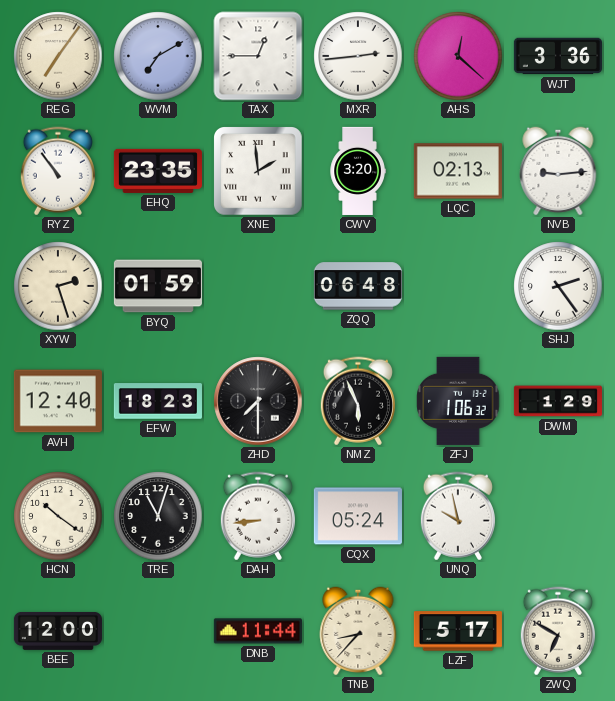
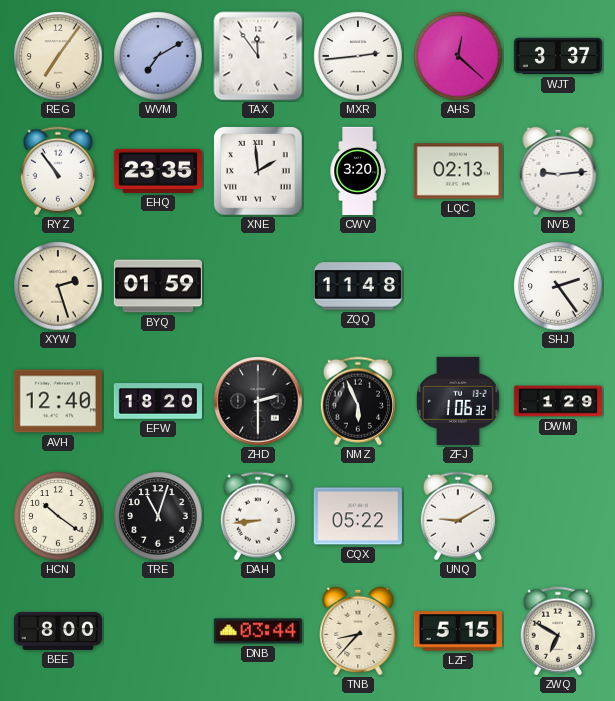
TAX: 12:45 -> 11:54 (258, 56)
WJT: 3:36 -> 3:37 (558, 56)
ZQQ: 06:48 -> 11:48 (358, 286)
EFW: 18:23 -> 18:20 (158, 401)
ZHD: 7:30 -> 2:30 (258, 401)
CQX: 05:24 -> 05:22 (358, 516)
UNQ: 9:58 -> 9:10 (458, 516)
BEE: 12:00 -> 8:00 (58, 631)
DNB: 11:44 -> 03:44 (258, 631)
LZF: 5:17 -> 5:15 (458, 631)
